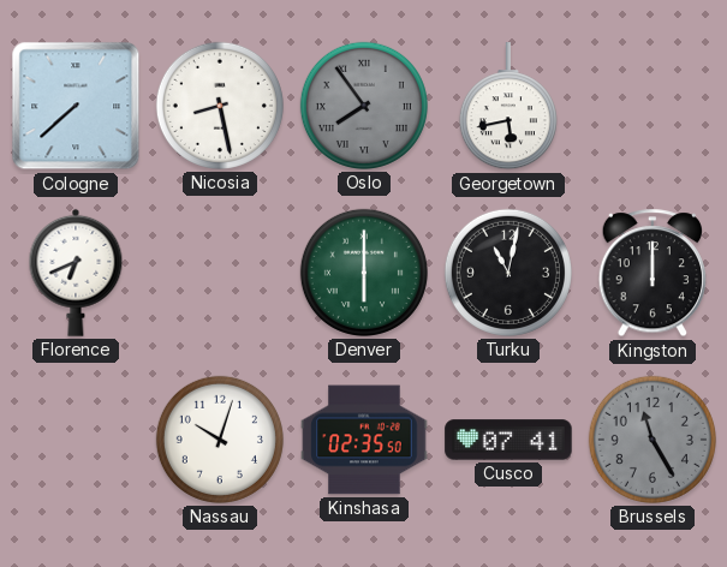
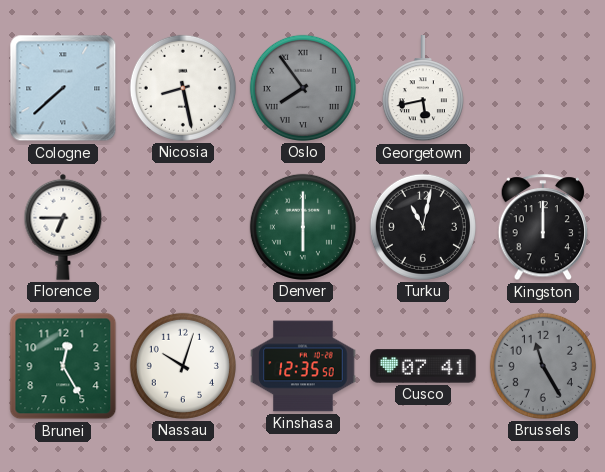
Florence: 6:41 -> 6:45 (63, 227)
Brunei: none -> 12:25 (63, 366)
Kinshasa: 02:35 -> 12:35 (303, 366)
